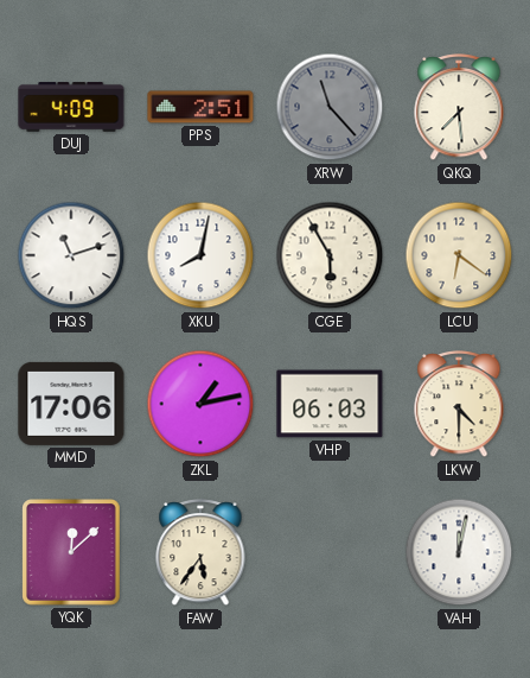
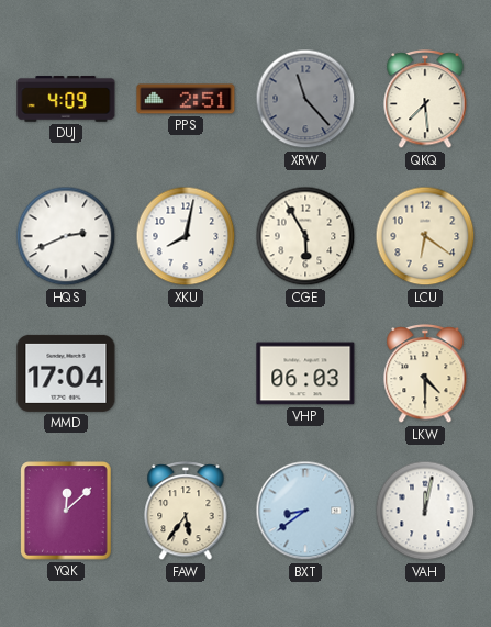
HQS: 11:12 -> 2:41 (66, 236)
MMD: 17:06 -> 17:04 (66, 373)
ZKL: 1:13 -> none (200, 404)
BXT: none -> 8:39 (305, 511)
